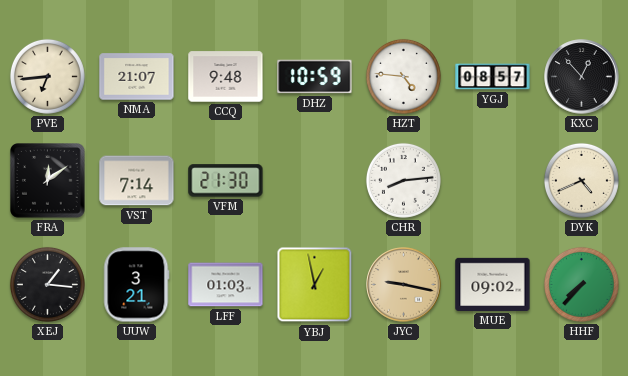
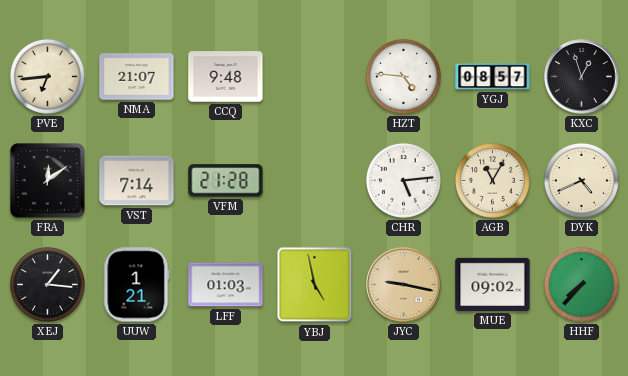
DHZ: 10:59 -> none (315, 77)
KXC: 12:53 -> 12:57 (582, 77)
VFM: 21:30 -> 21:28 (226, 181)
CHR: 8:14 -> 5:14 (403, 180)
AGB: none -> 11:05 (492, 180)
UUW: 3:21 -> 1:21 (137, 285)
YBJ: 12:58 -> 4:58 (315, 285)
